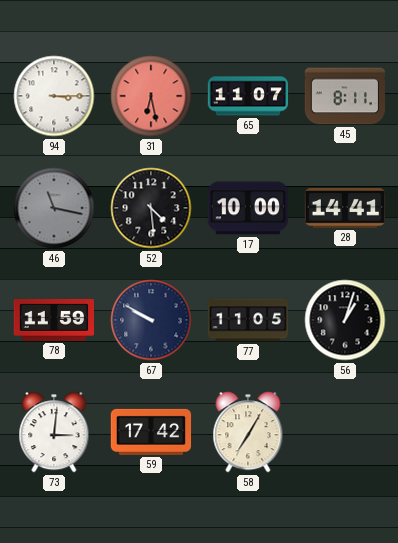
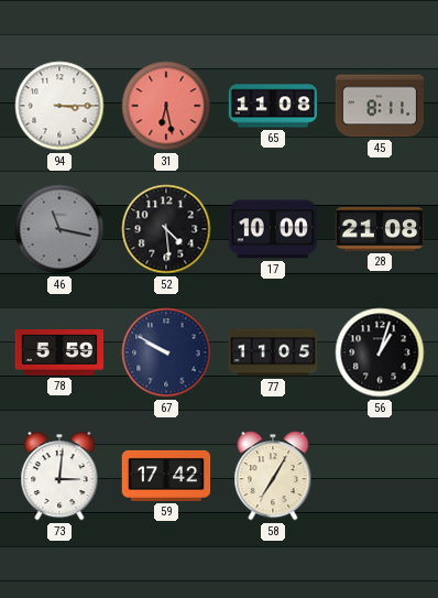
65: 11:07 -> 11:08 (273, 106)
28: 14:41 -> 21:08 (380, 229)
78: 11:59 -> 5:59 (59, 354)
